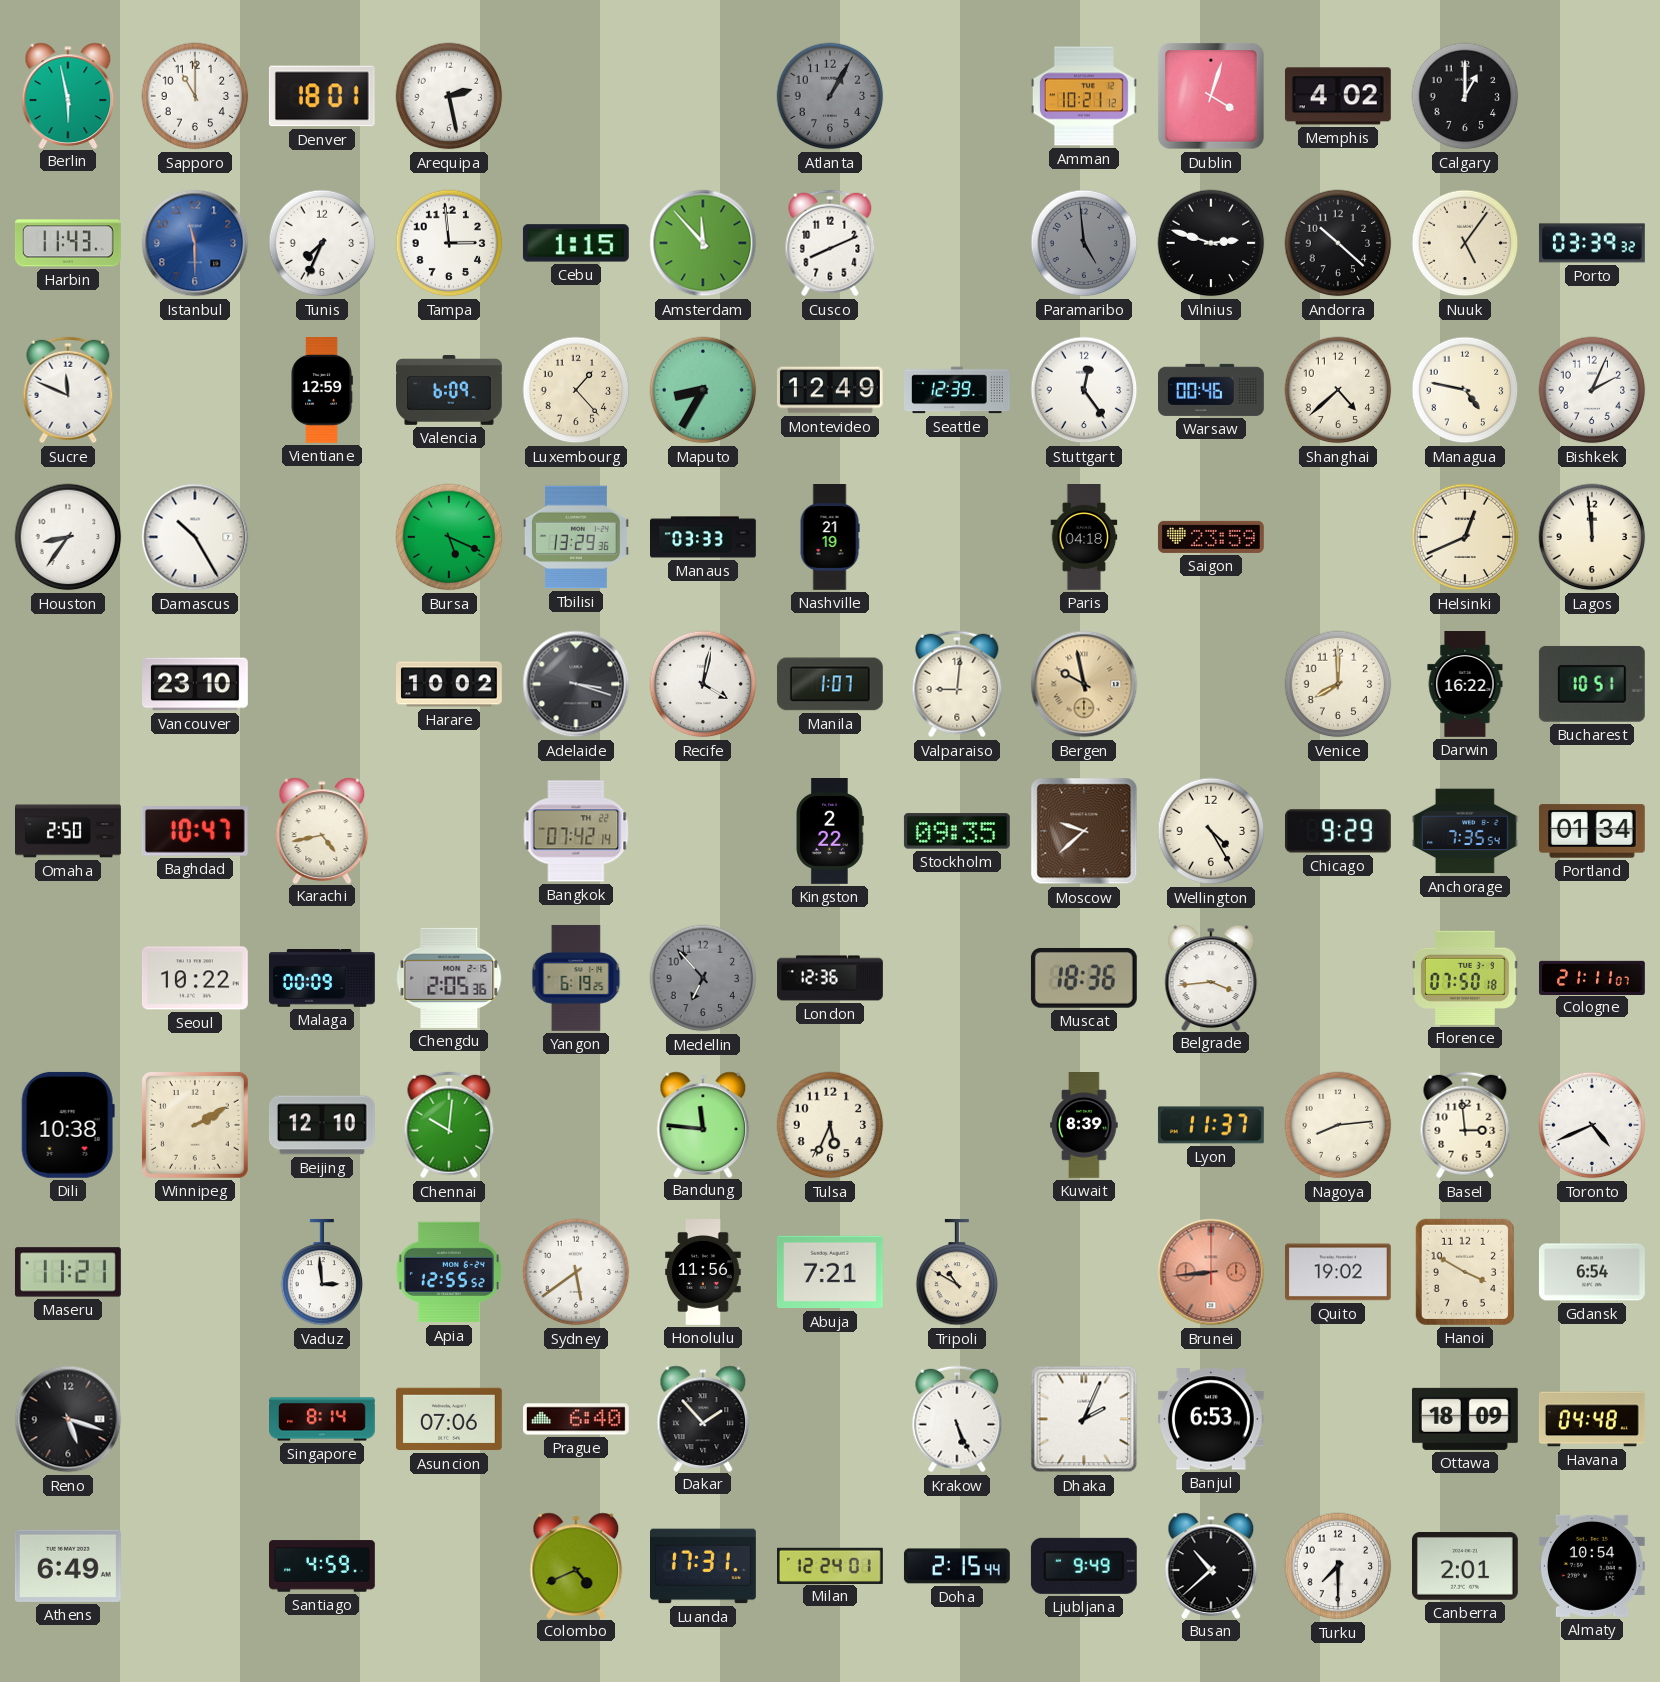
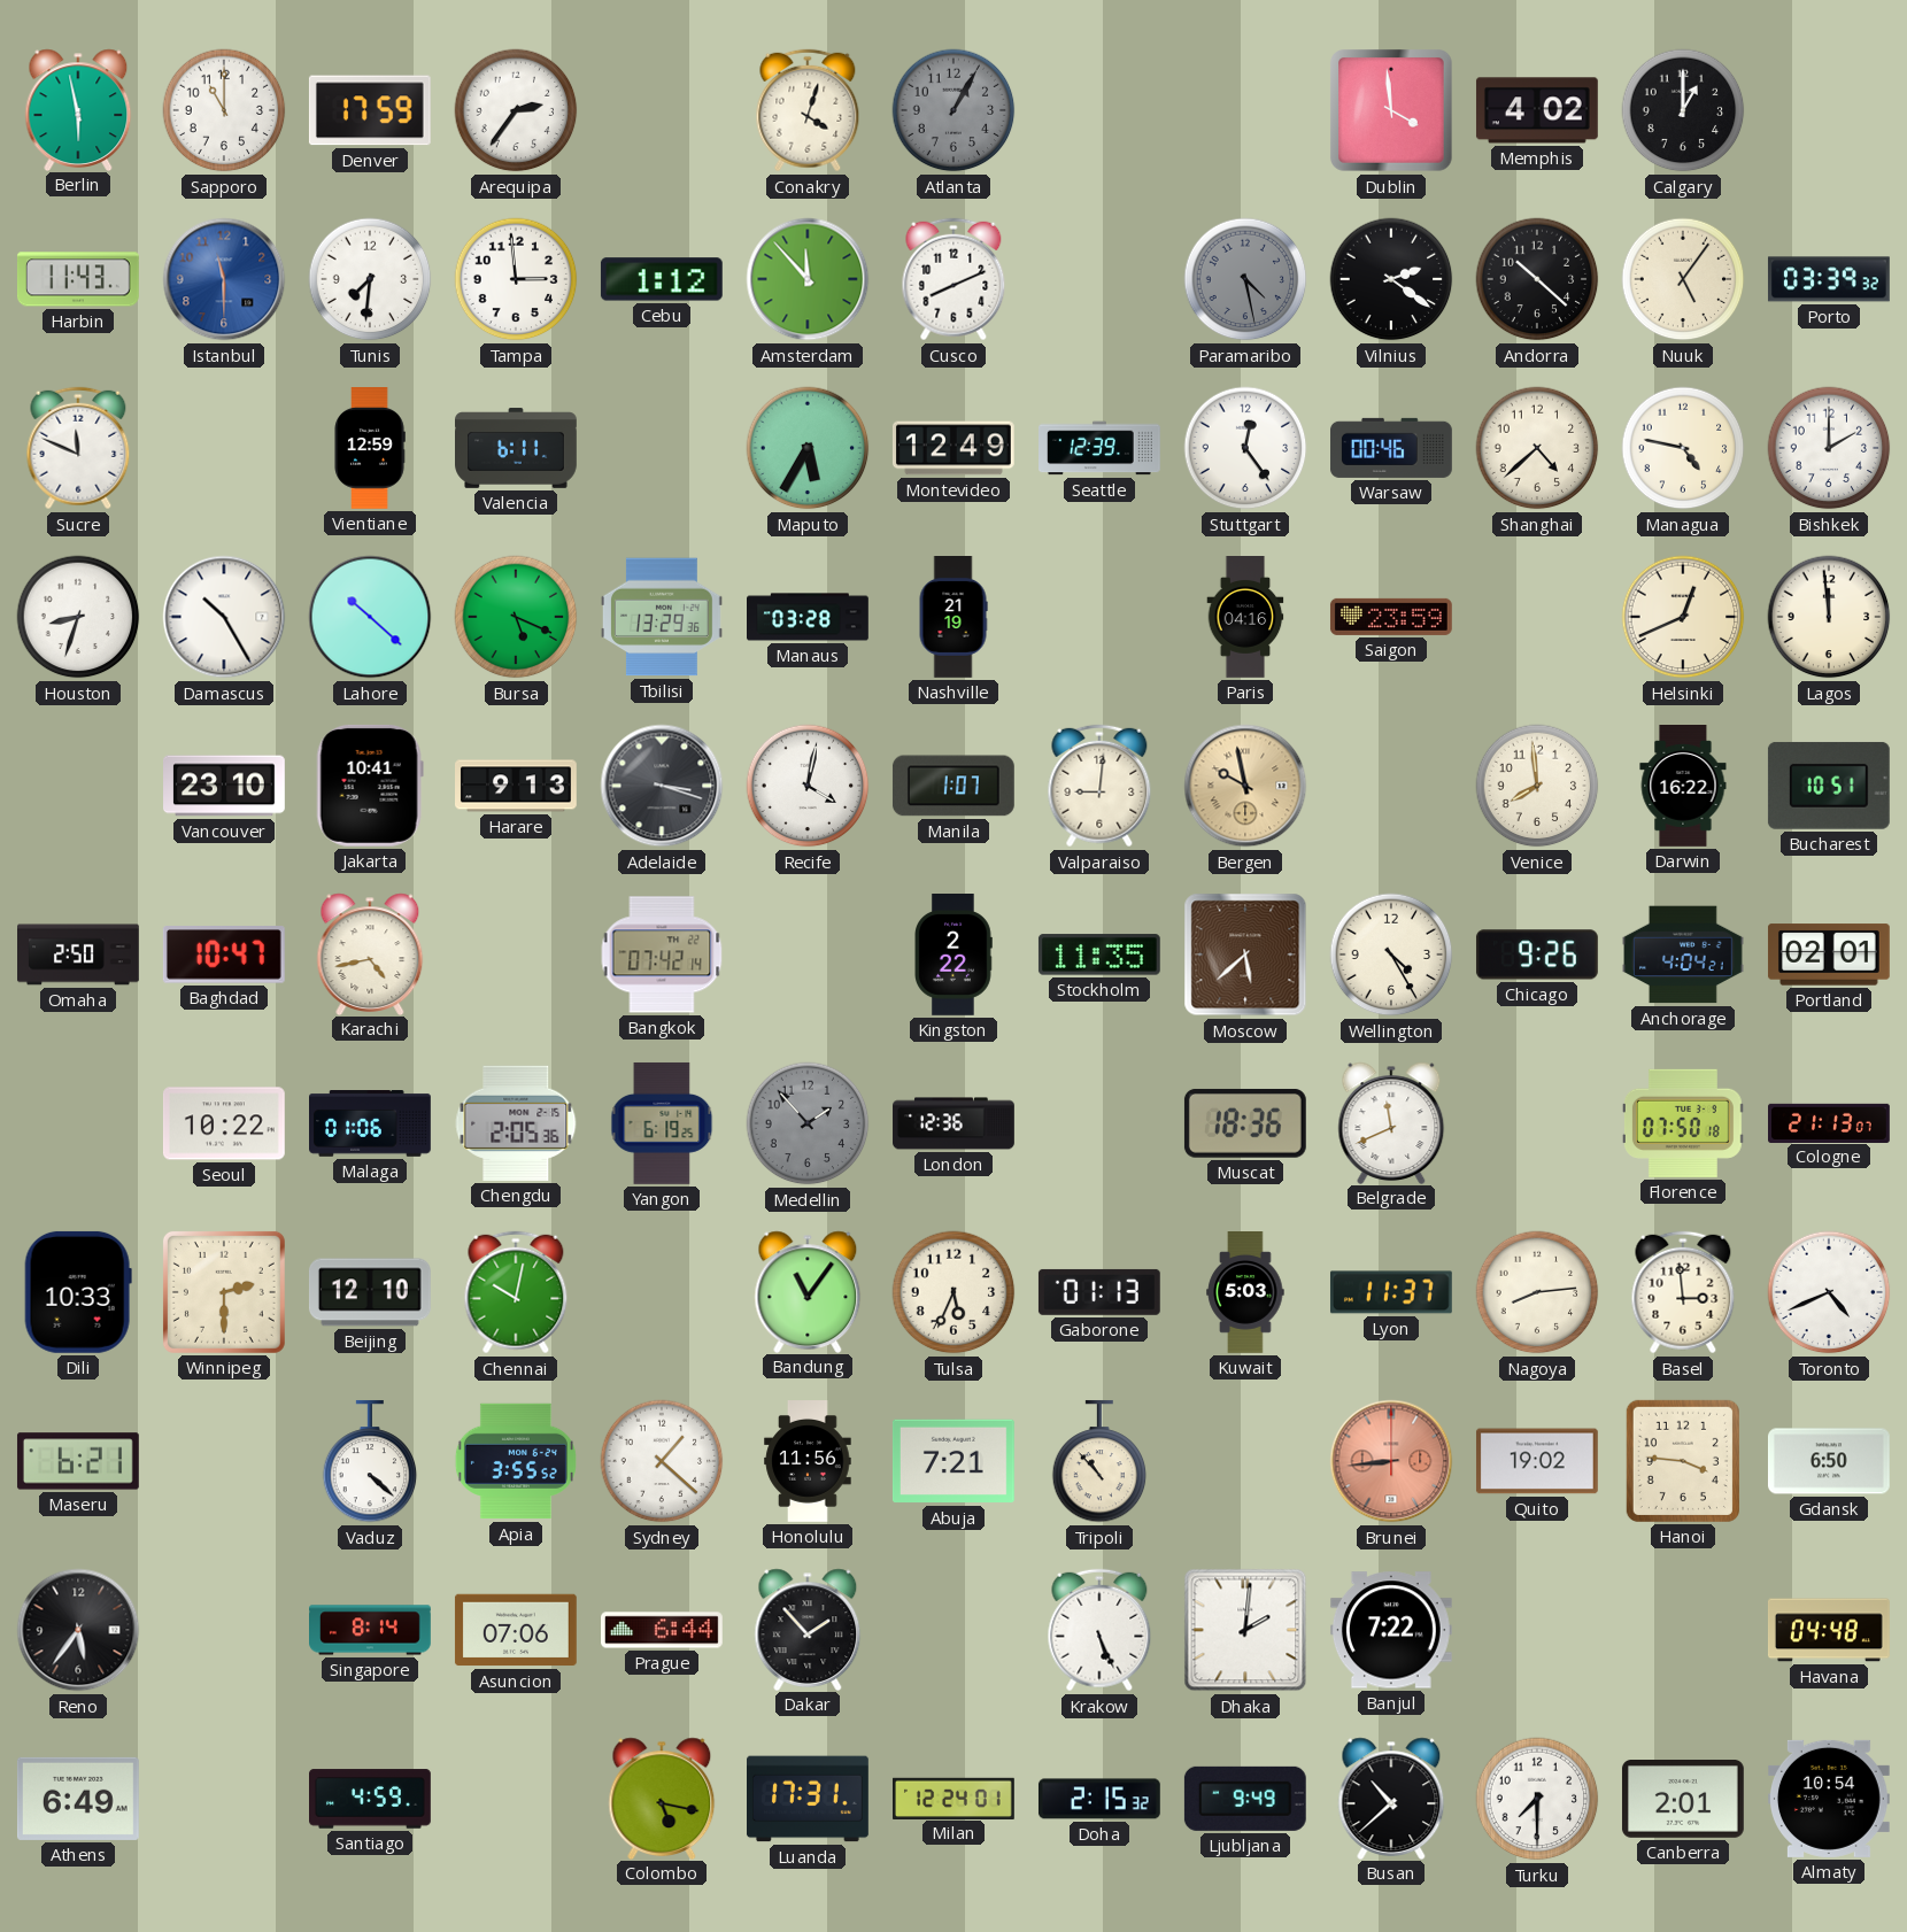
Denver: 18:01 -> 17:59 (370, 110)
Arequipa: 2:28 -> 2:36 (516, 110)
Conakry: none -> 4:03 (808, 110)
Amman: 10:21 -> none (1084, 96)
Dublin: 4:03 -> 3:59 (1392, 111)
Tunis: 7:34 -> 7:31 (370, 279)
Cebu: 1:15 -> 1:12 (662, 279)
Paramaribo: 4:59 -> 4:28 (1245, 279)
Vilnius: 2:48 -> 2:21 (1391, 279)
Valencia: 6:09 -> 6:11 (517, 448)
Luxembourg: 1:23 -> none (576, 390)
Maputo: 8:35 -> 5:35 (808, 448)
Bishkek: 2:04 -> 2:00 (1829, 448)
Houston: 8:36 -> 8:33 (78, 617)
Lahore: none -> 10:22 (370, 617)
Manaus: 03:33 -> 03:28 (809, 617)
Paris: 04:18 -> 04:16 (1245, 618)
Jakarta: none -> 10:41 (370, 786)
Harare: 10:02 -> 9:13 (517, 786)
Venice: 8:00 -> 7:59 (1537, 786)
Stockholm: 09:35 -> 11:35 (1099, 955)
Moscow: 9:38 -> 5:38 (1245, 955)
Chicago: 9:29 -> 9:26 (1537, 955)
Anchorage: 7:35 -> 4:04 (1684, 955)
Portland: 01:34 -> 02:01 (1829, 955)
Malaga: 00:09 -> 01:06 (371, 1125)
Medellin: 6:53 -> 1:53 (808, 1123)
Belgrade: 3:44 -> 11:41 (1391, 1122)
Cologne: 21:11 -> 21:13 (1830, 1122)
Dili: 10:38 -> 10:33 (78, 1292)
Winnipeg: 2:10 -> 2:30 (224, 1292)
Chennai: 10:01 -> 10:02 (516, 1292)
Bandung: 11:46 -> 11:06 (808, 1291)
Gaborone: none -> 01:13 (1099, 1292)
Kuwait: 8:39 -> 5:03 (1245, 1293)
Maseru: 11:21 -> 6:21 (78, 1461)
Vaduz: 2:59 -> 4:22 (370, 1461)
Apia: 12:55 -> 3:55 (516, 1461)
Sydney: 5:39 -> 1:22 (662, 1461)
Tripoli: 10:50 -> 10:53 (1099, 1461)
Hanoi: 3:50 -> 3:46 (1683, 1461)
Gdansk: 6:54 -> 6:50 (1829, 1461)
Reno: 5:18 -> 5:36 (78, 1630)
Prague: 6:40 -> 6:44 (663, 1630)
Dhaka: 2:04 -> 2:01 (1245, 1630)
Banjul: 6:53 -> 7:22 (1391, 1630)
Ottawa: 18:09 -> none (1465, 1419)
Colombo: 4:41 -> 5:17 (662, 1798)
Doha: 2:15:44 -> 2:15:32 (1099, 1799)
